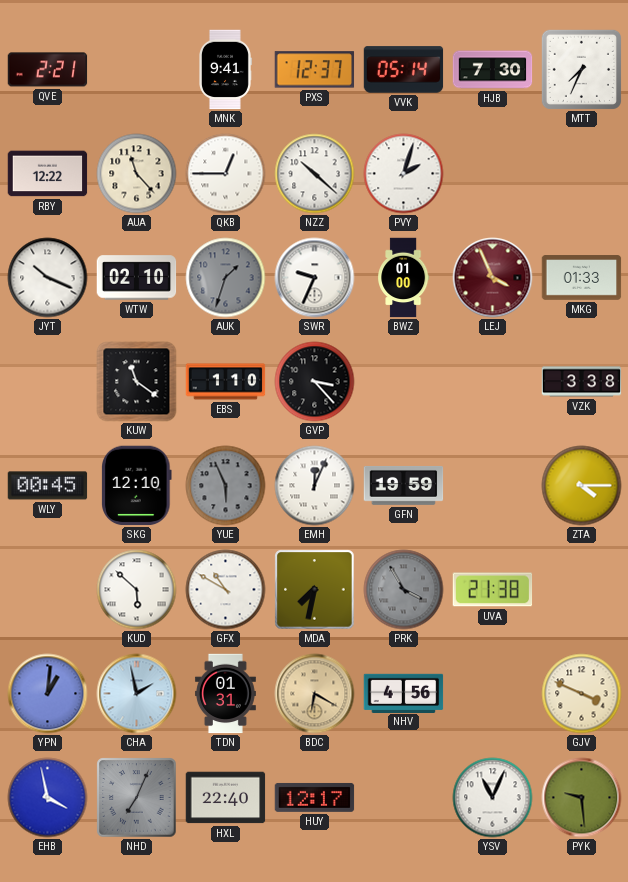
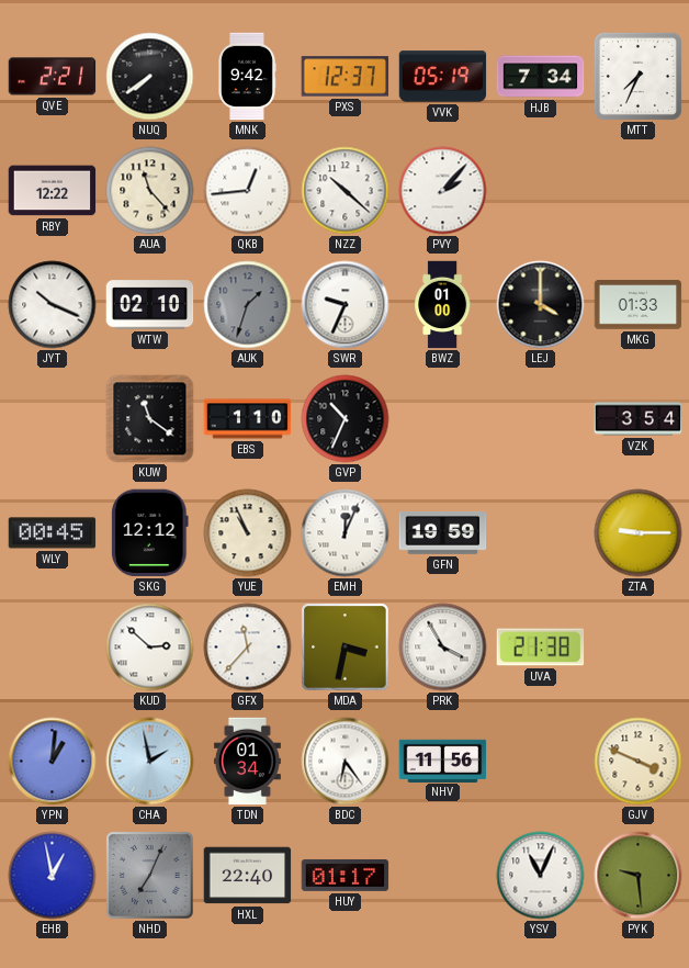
NUQ: none -> 7:39 (150, 77)
MNK: 9:41 -> 9:42 (248, 77)
VVK: 05:14 -> 05:19 (443, 77)
HJB: 7:30 -> 7:34 (541, 77)
QKB: 12:45 -> 12:44 (248, 191)
PVY: 2:03 -> 2:07 (443, 191)
LEJ: 3:56 -> 4:00 (541, 305)
LEJ dial: burgundy -> black (541, 305)
GVP: 3:23 -> 10:34 (346, 419)
VZK: 3:38 -> 3:54 (639, 419)
SKG: 12:10 -> 12:12 (150, 533)
YUE: 5:56 -> 10:56 (248, 533)
YUE dial: grey -> cream (248, 533)
ZTA: 4:15 -> 9:15 (639, 533)
KUD: 5:52 -> 2:52 (150, 648)
GFX: 10:50 -> 11:37 (248, 648)
MDA: 7:32 -> 3:32 (346, 648)
PRK dial: grey -> white (443, 648)
TDN: 01:31 -> 01:34 (247, 762)
BDC: 6:20 -> 6:24 (346, 762)
BDC dial: champagne -> white (346, 762)
NHV: 4:56 -> 11:56 (443, 761)
EHB: 3:58 -> 12:58 (53, 876)
HUY: 12:17 -> 01:17 (346, 875)
